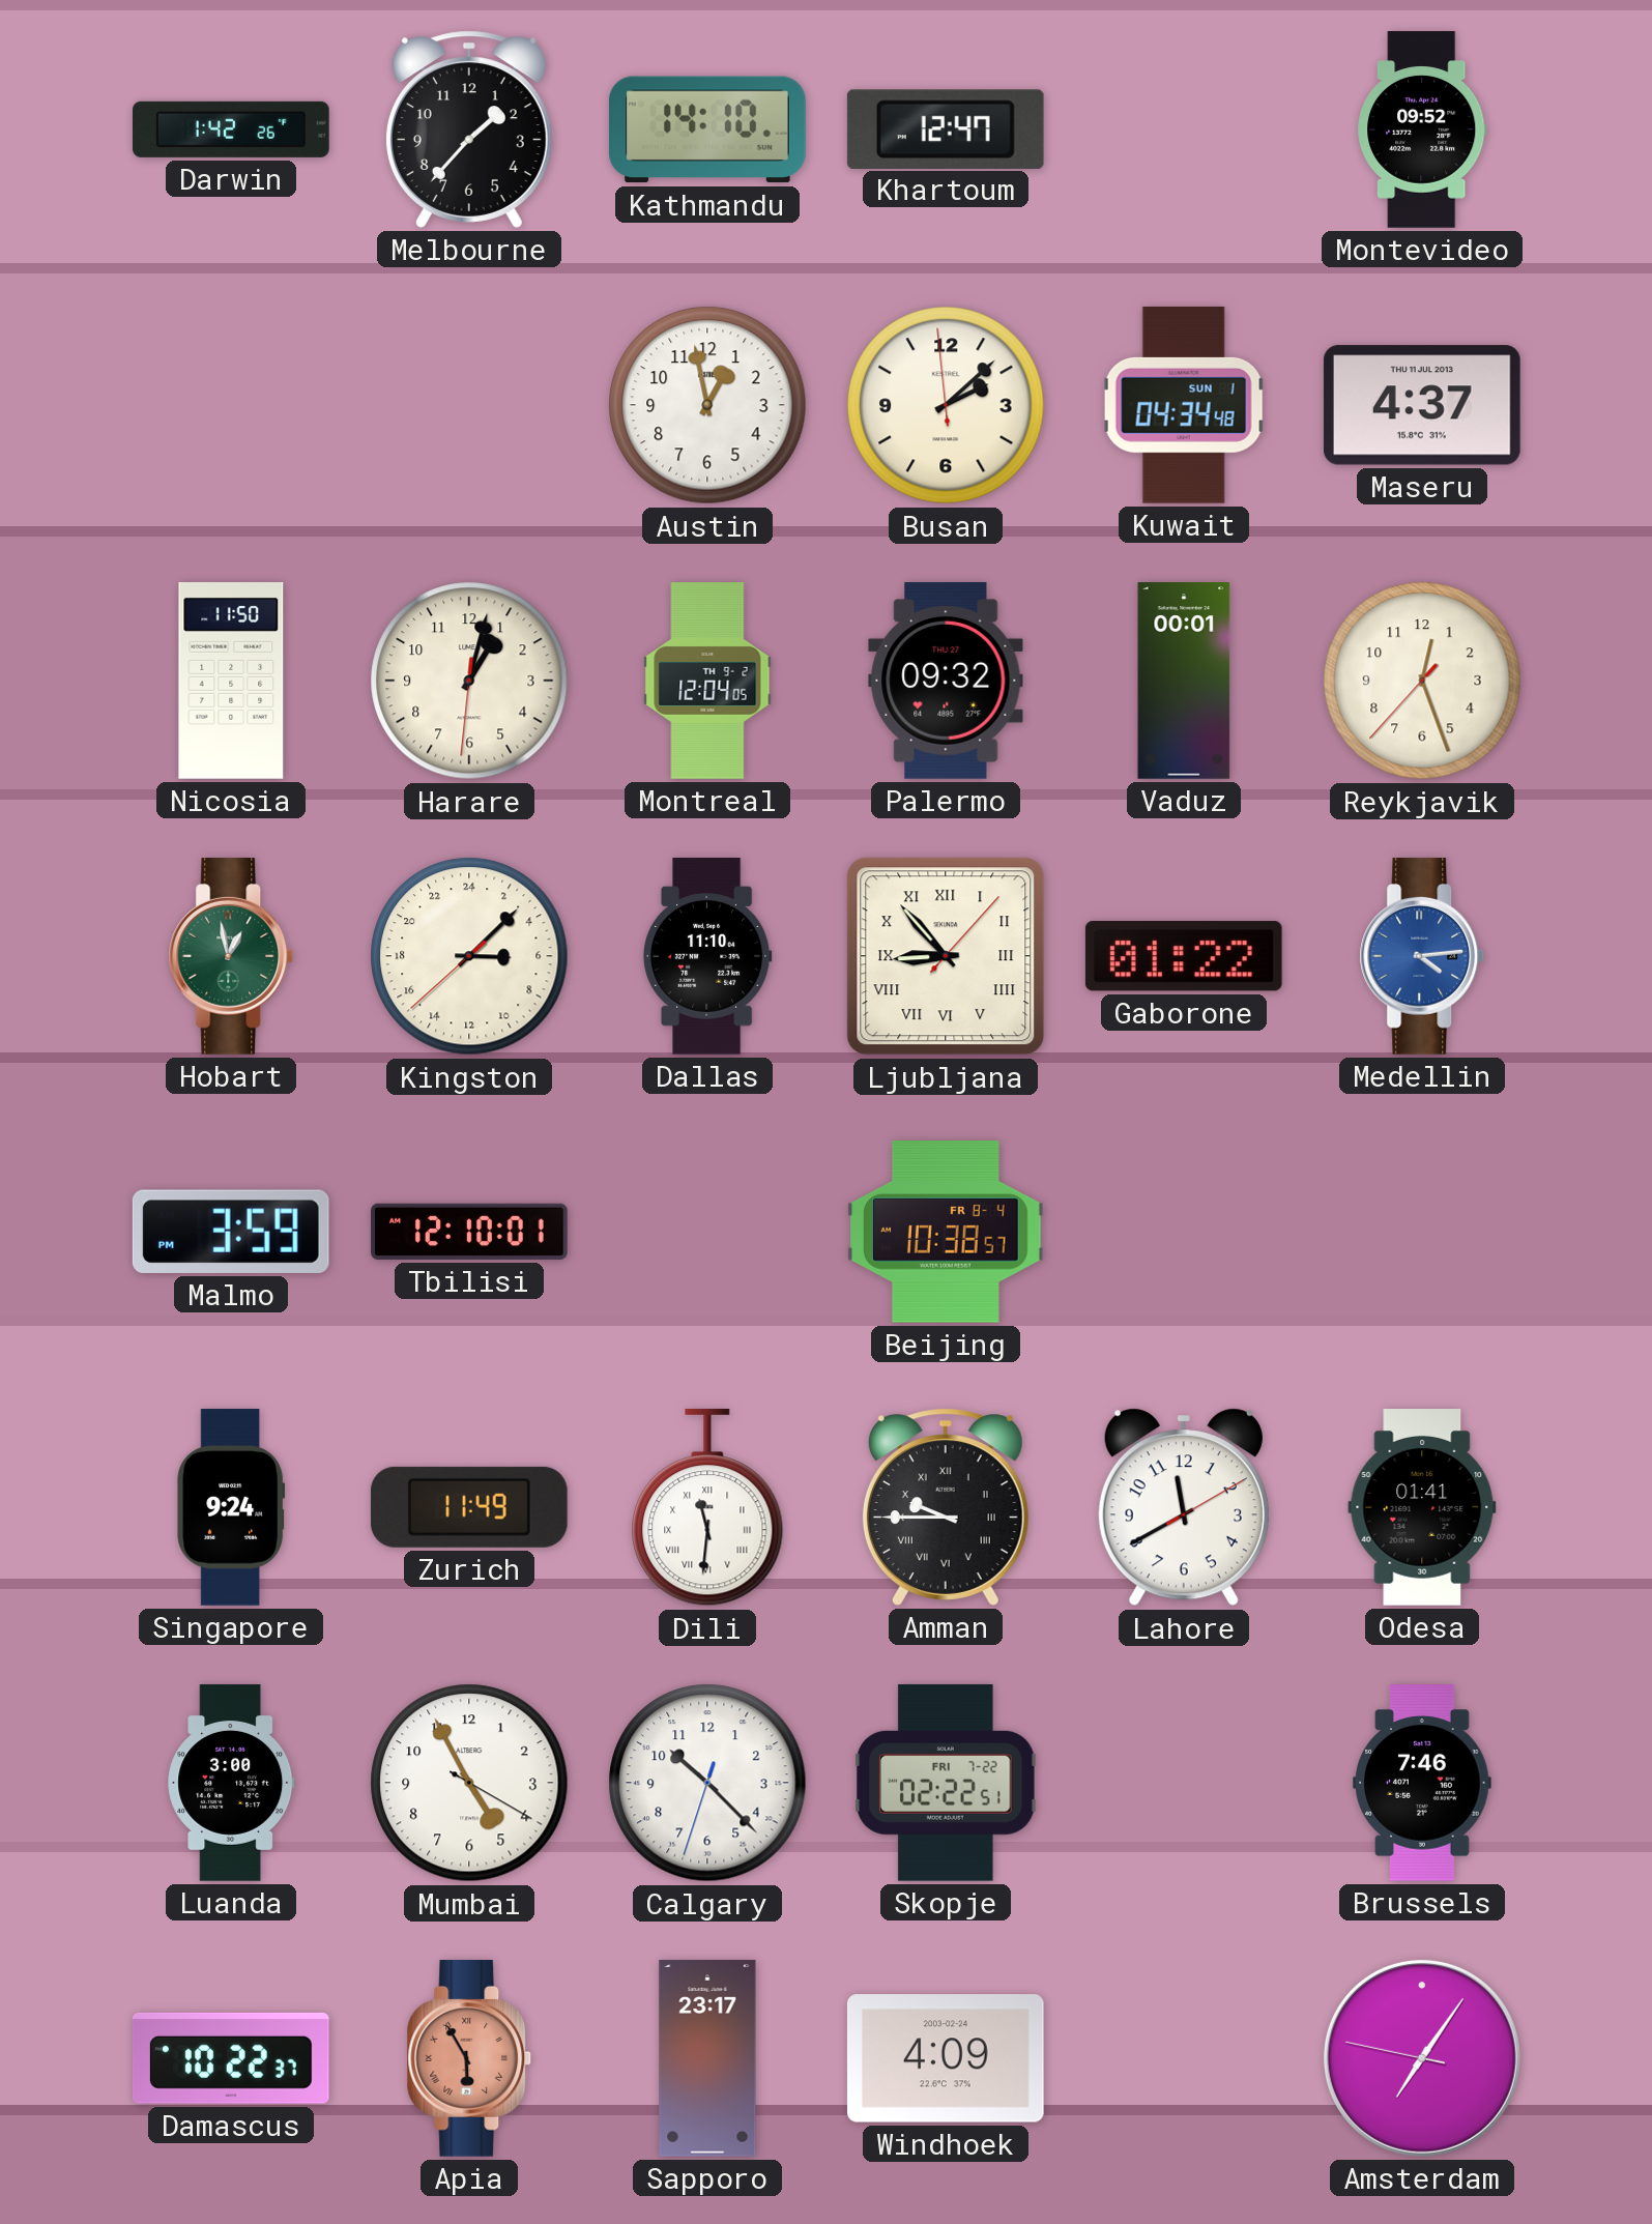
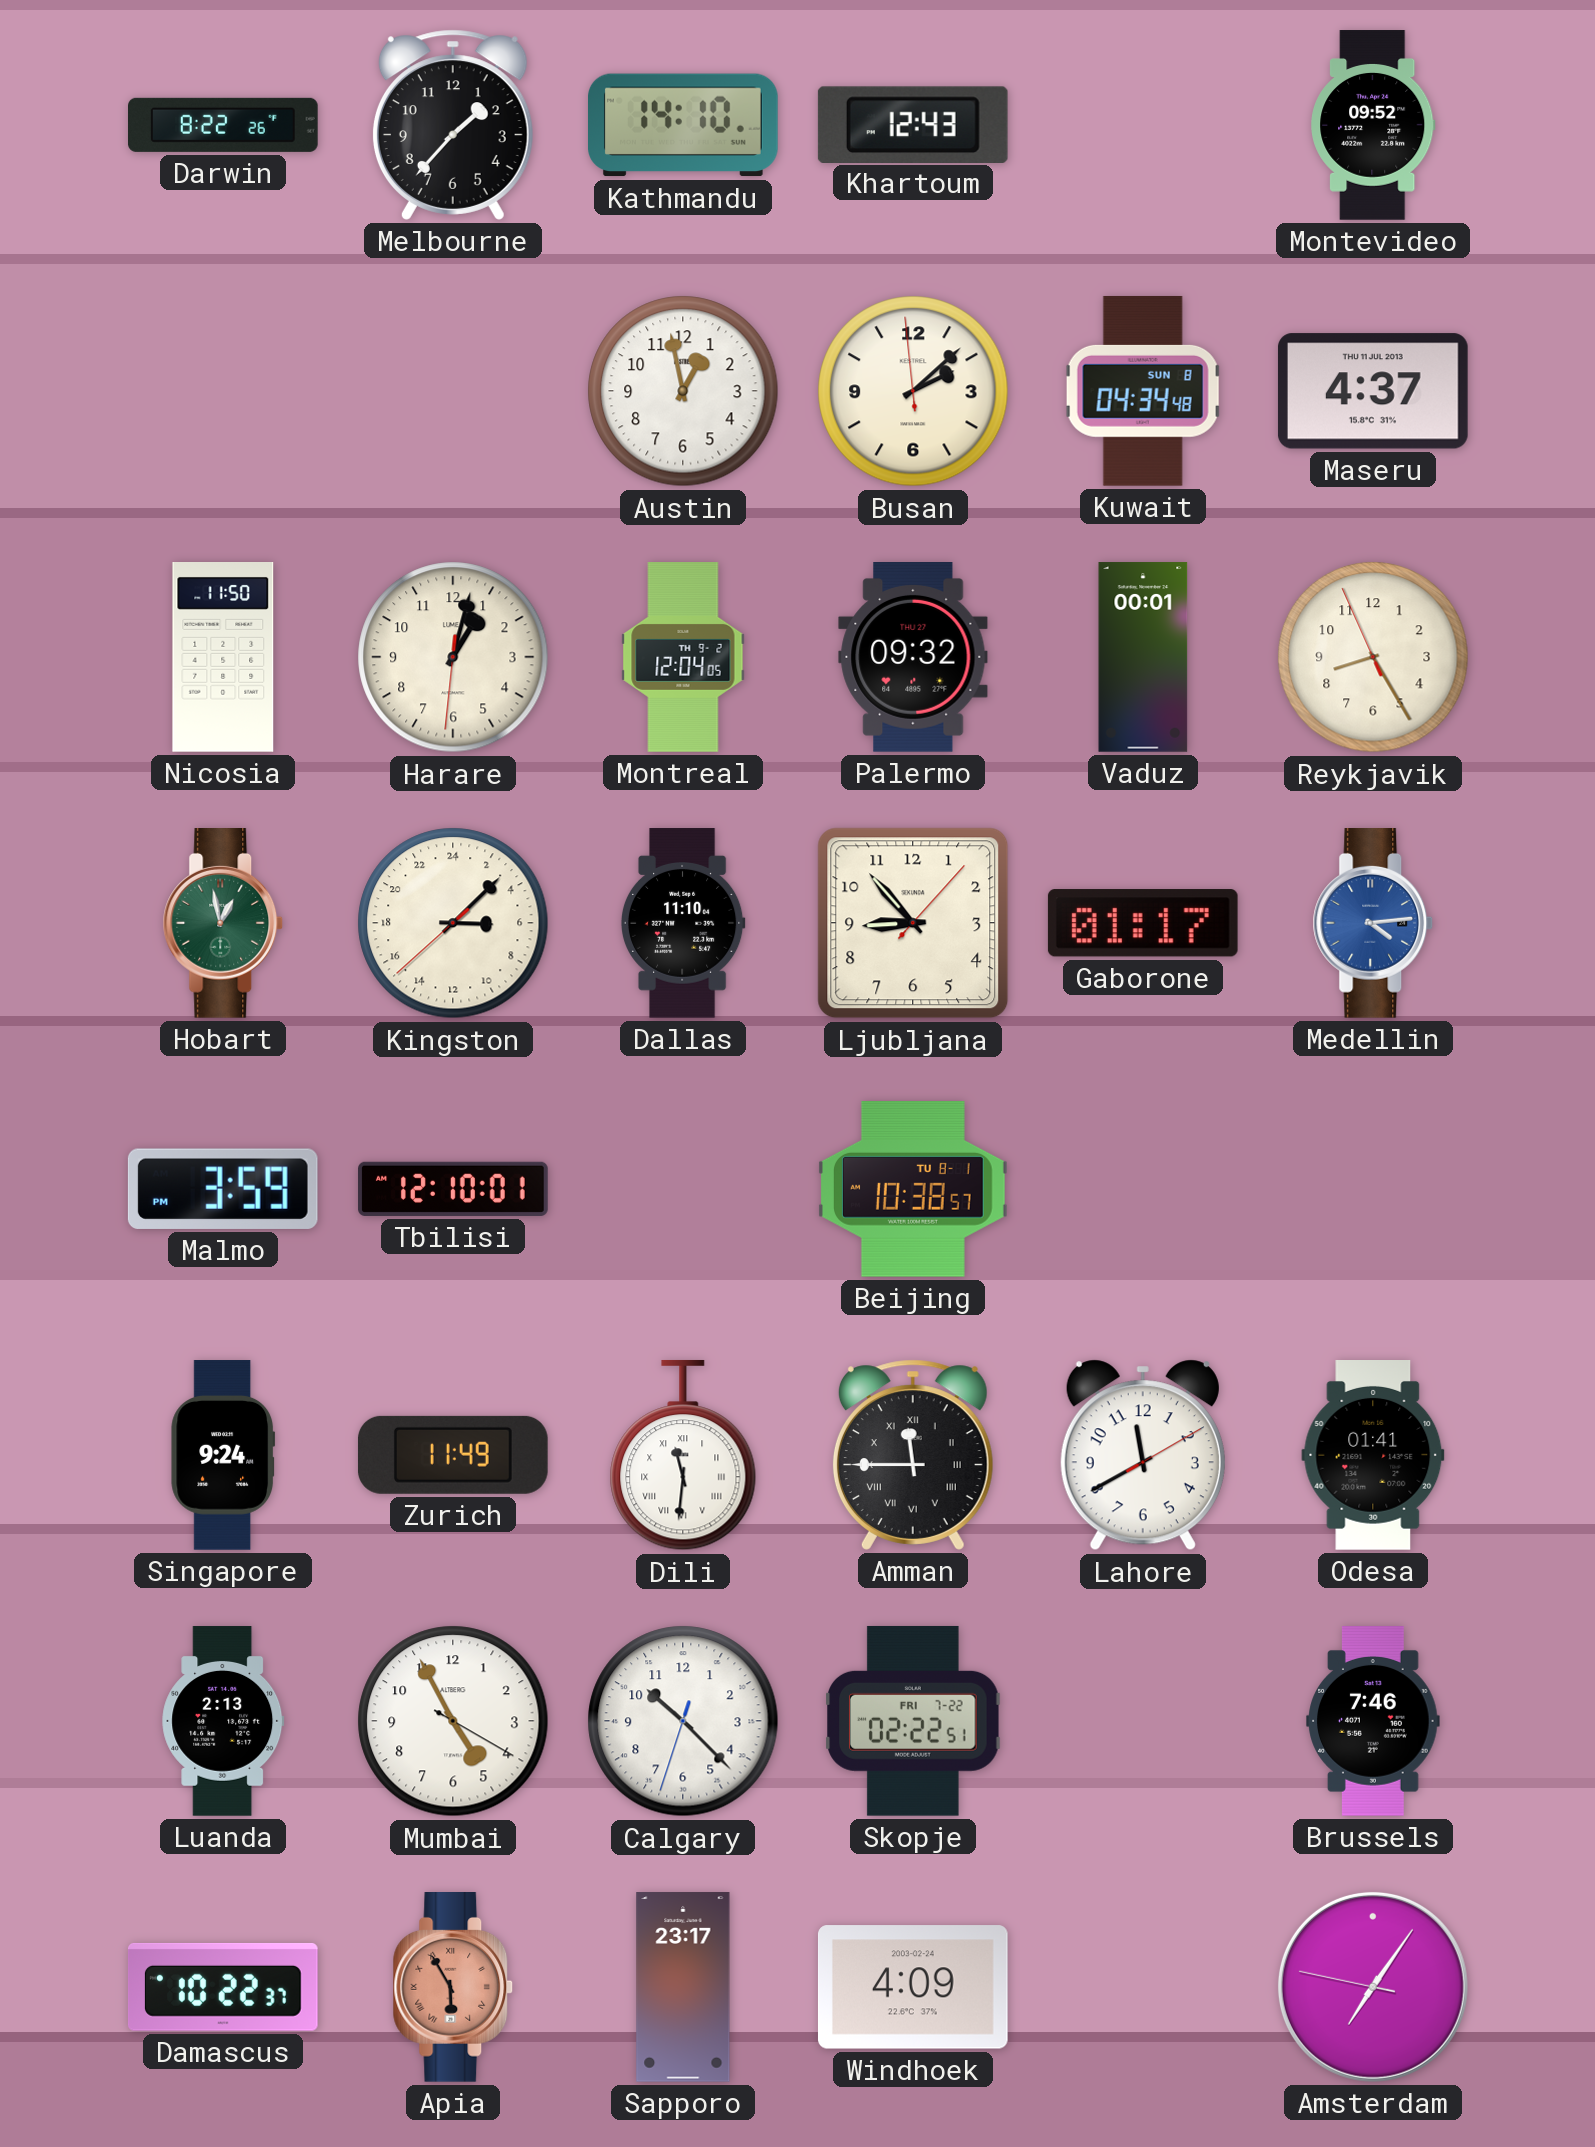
Darwin: 1:42 -> 8:22 (224, 125)
Khartoum: 12:47 -> 12:43 (913, 124)
Kuwait date: SUN 1 -> SUN 8 (1143, 391)
Reykjavik: 12:26 -> 8:24 (1373, 657)
Ljubljana numerals: Roman -> Arabic (913, 923)
Gaborone: 01:22 -> 01:17 (1143, 923)
Beijing date: FR 8-4 -> TU 8-1 (913, 1190)
Amman: 9:45 -> 11:45 (913, 1455)
Luanda: 3:00 -> 2:13 (223, 1721)
